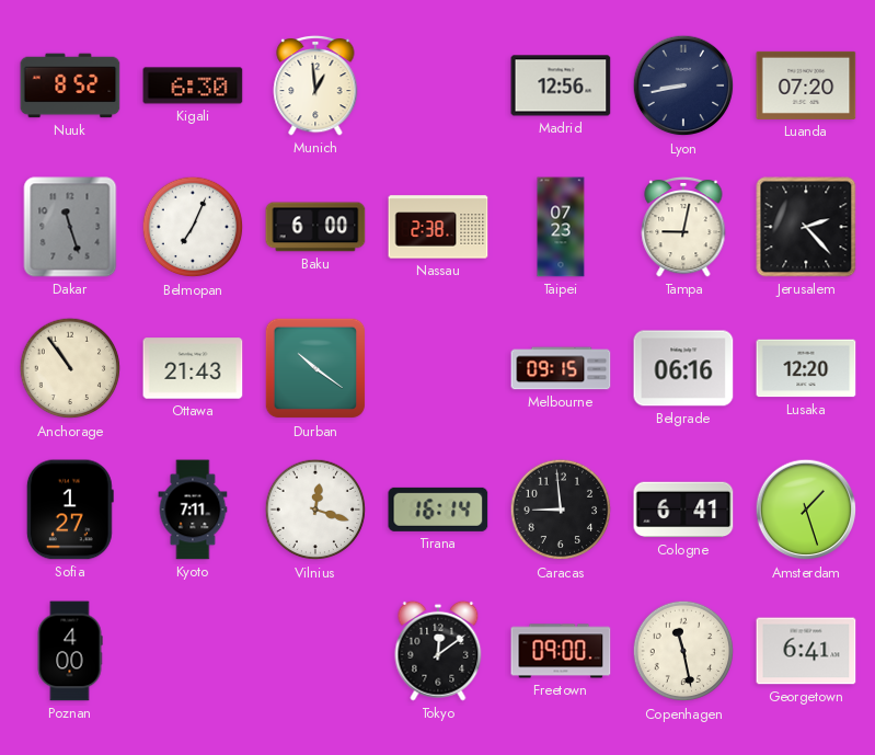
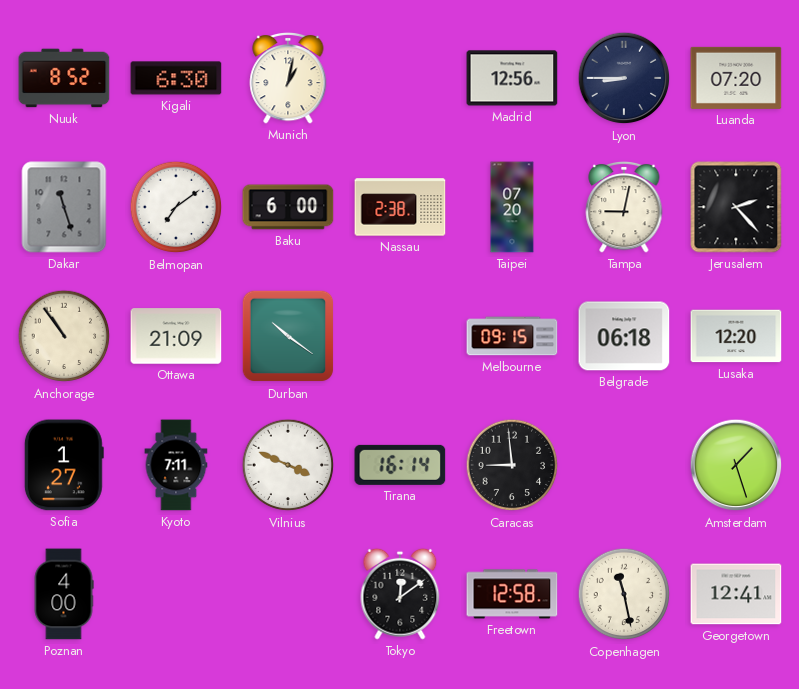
Munich: 12:59 -> 1:02 (288, 78)
Lyon: 8:43 -> 8:45 (624, 78)
Belmopan: 7:04 -> 7:09 (176, 207)
Taipei: 07:23 -> 07:20 (512, 207)
Ottawa: 21:43 -> 21:09 (176, 336)
Belgrade: 06:16 -> 06:18 (624, 336)
Vilnius: 12:18 -> 3:49 (288, 465)
Cologne: 6:41 -> none (683, 510)
Freetown: 09:00 -> 12:58 (512, 594)
Georgetown: 6:41 -> 12:41 (736, 594)
